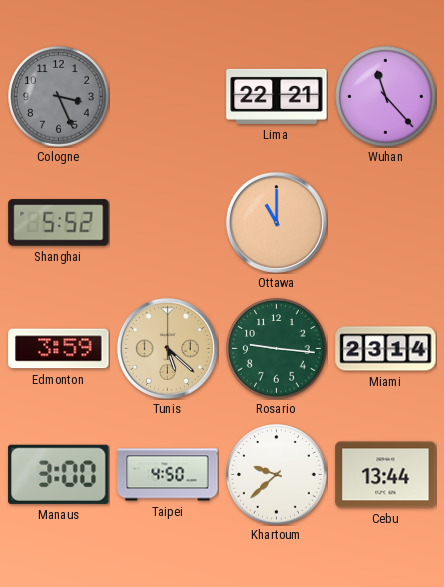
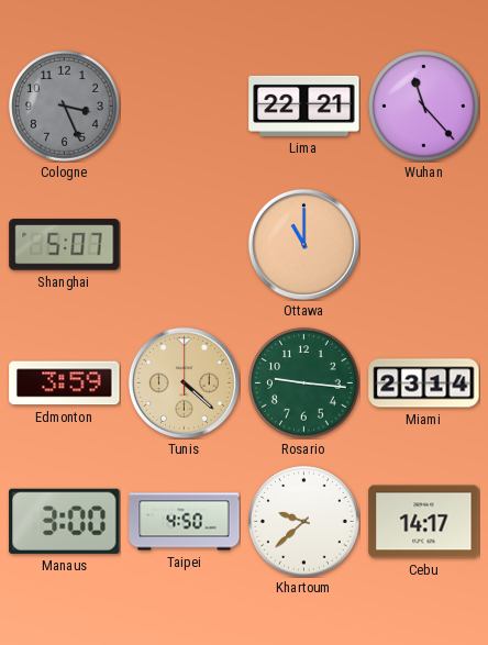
Shanghai: 5:52 -> 5:07 (65, 245)
Tunis: 5:22 -> 4:22 (184, 382)
Cebu: 13:44 -> 14:17 (424, 522)
